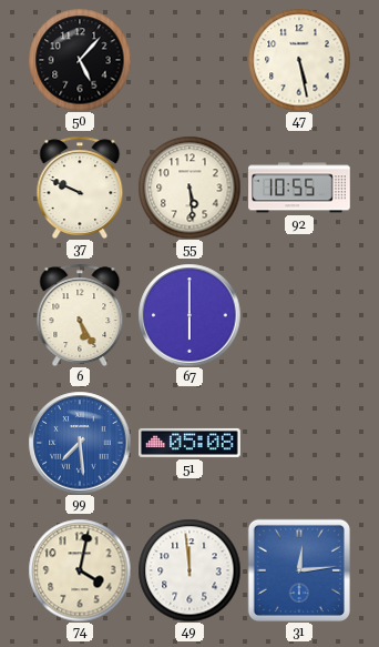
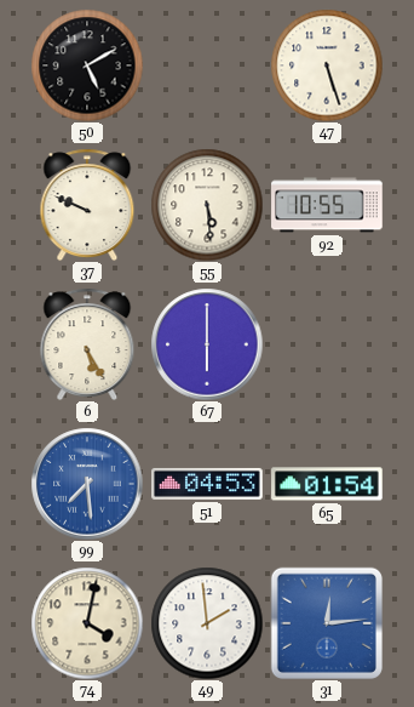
50: 5:07 -> 5:10 (87, 65)
47: 5:28 -> 5:27 (327, 65)
51: 05:08 -> 04:53 (207, 484)
65: none -> 01:54 (327, 484)
49: 11:59 -> 1:59 (207, 623)
